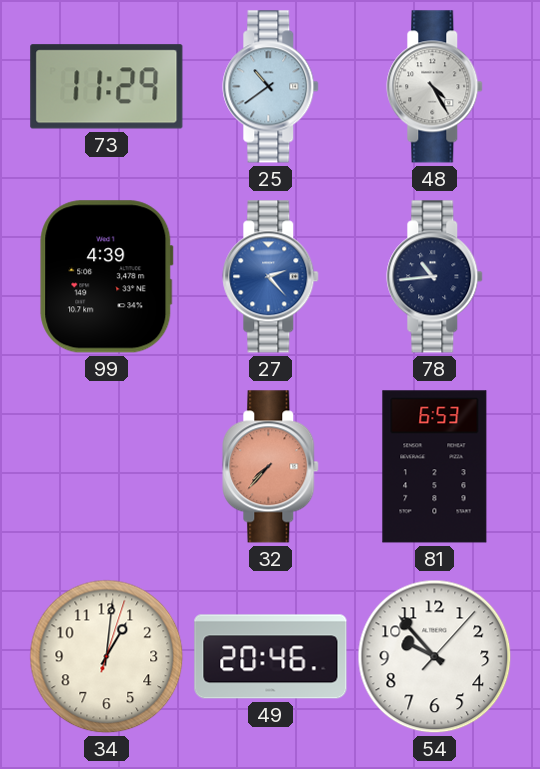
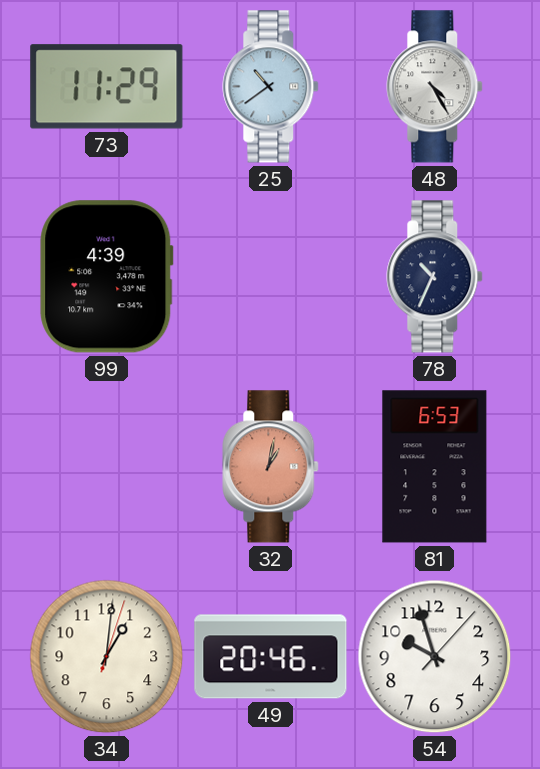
27: 2:23 -> none (271, 277)
78: 10:44 -> 10:34 (435, 277)
32: 7:37 -> 1:02 (271, 467)
54: 9:53 -> 9:57 (435, 657)
